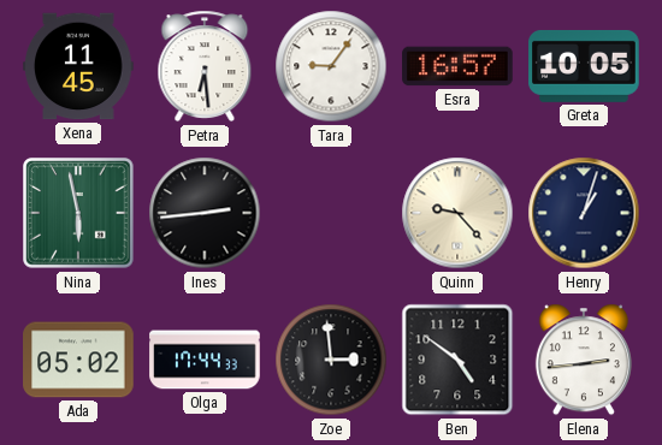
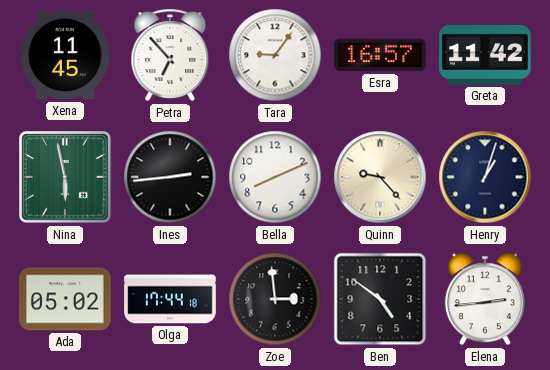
Petra: 6:29 -> 6:53 (170, 55)
Greta: 10:05 -> 11:42 (485, 55)
Bella: none -> 8:11 (275, 177)
Olga: 17:44:33 -> 17:44:18 (170, 299)
